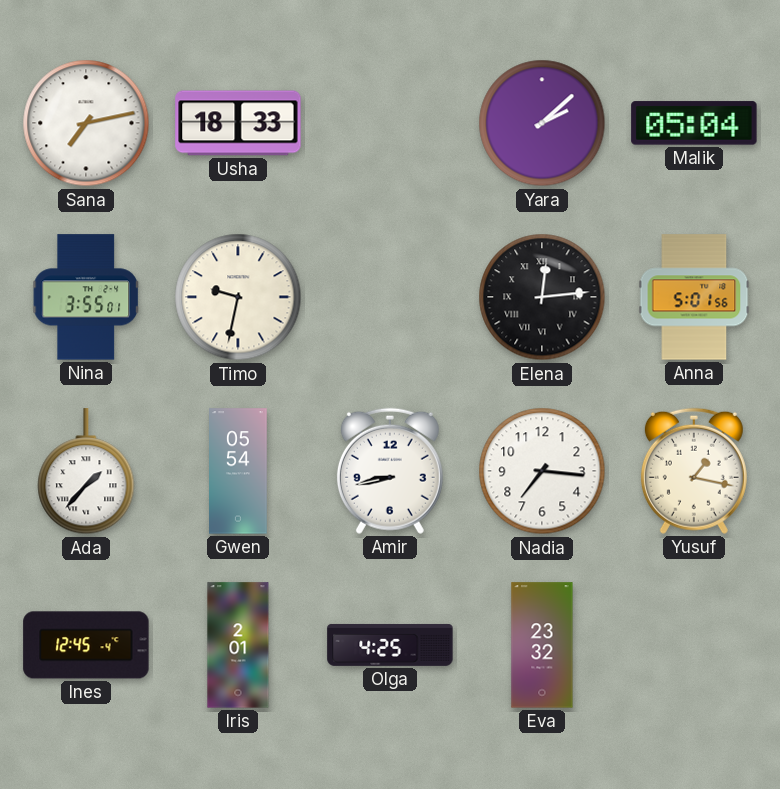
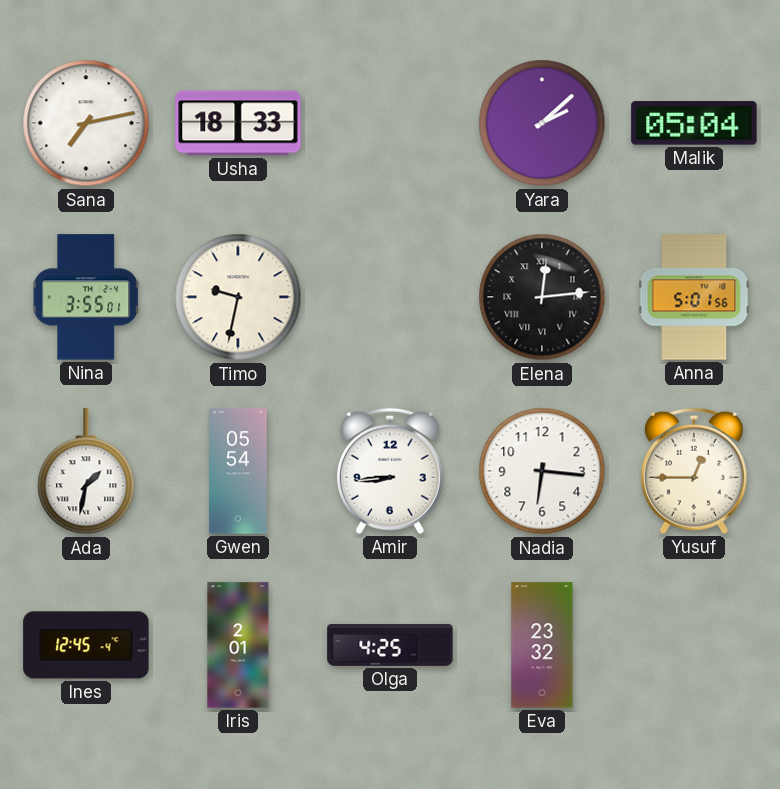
Ada: 1:37 -> 1:32 (86, 472)
Amir: 8:43 -> 8:44 (390, 471)
Nadia: 7:16 -> 6:16 (542, 471)
Yusuf: 1:17 -> 12:45 (694, 471)
